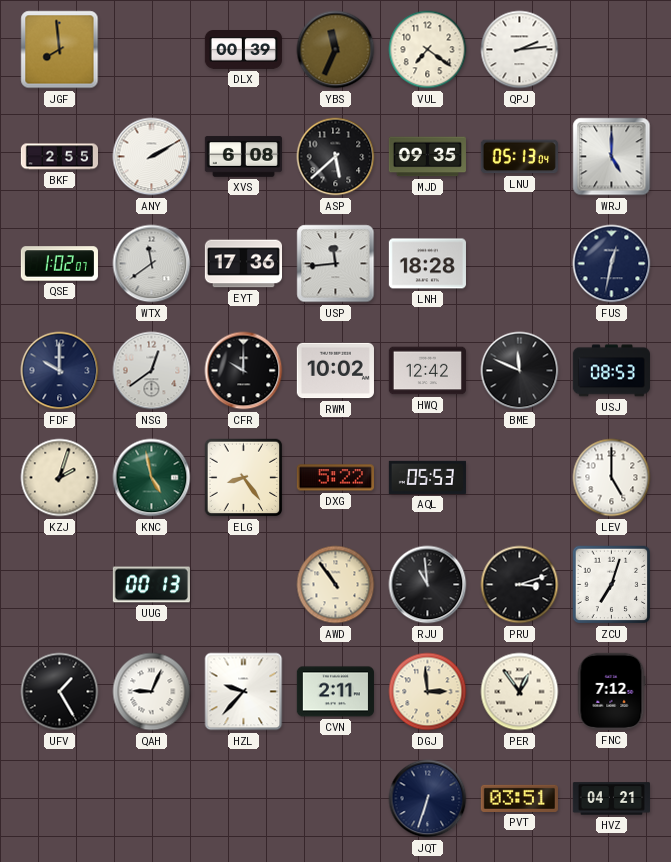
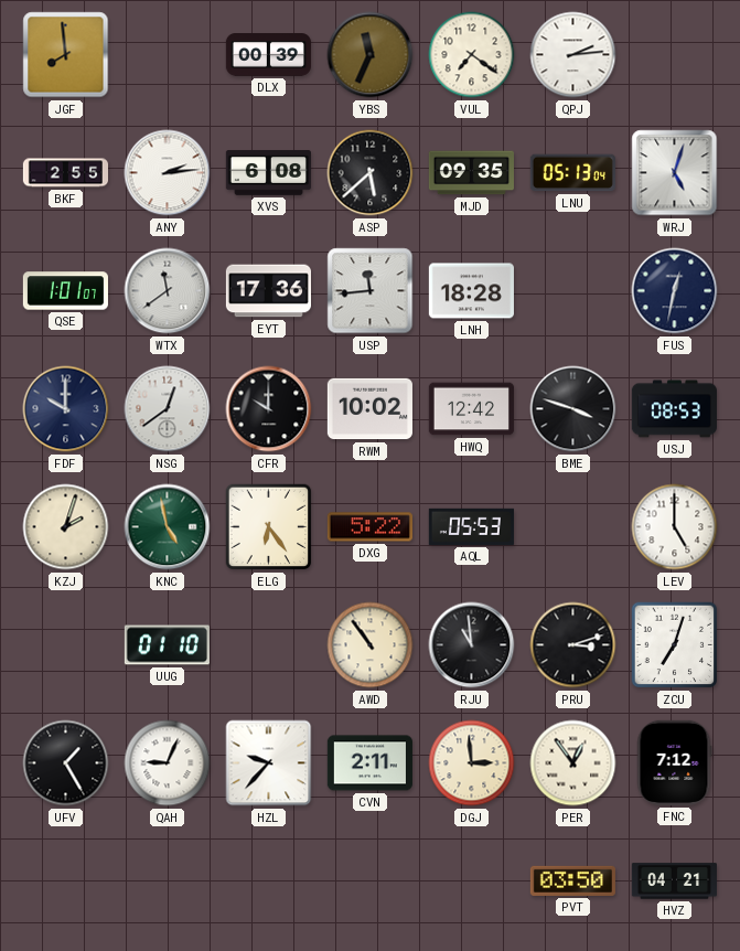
ANY: 2:10 -> 2:14 (168, 173)
WRJ: 5:00 -> 5:03 (675, 173)
QSE: 1:02 -> 1:01 (65, 291)
BME: 11:49 -> 3:48 (573, 409)
ELG: 8:24 -> 6:24 (269, 527)
UUG: 00:13 -> 01:10 (167, 645)
JQT: 6:33 -> none (428, 799)
PVT: 03:51 -> 03:50 (572, 880)
